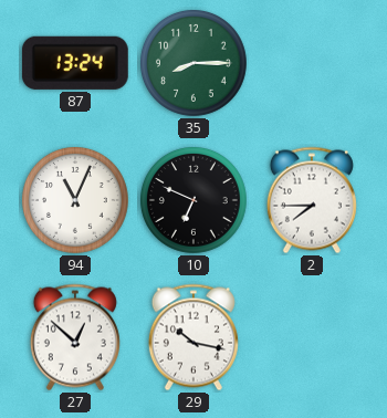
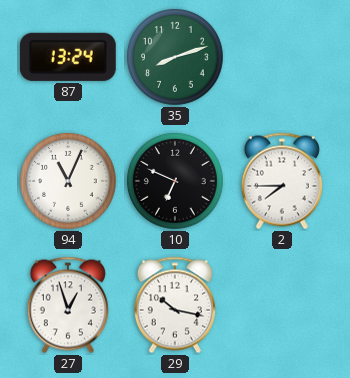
35: 8:15 -> 8:12 (175, 57)
27: 12:52 -> 12:57 (68, 305)
